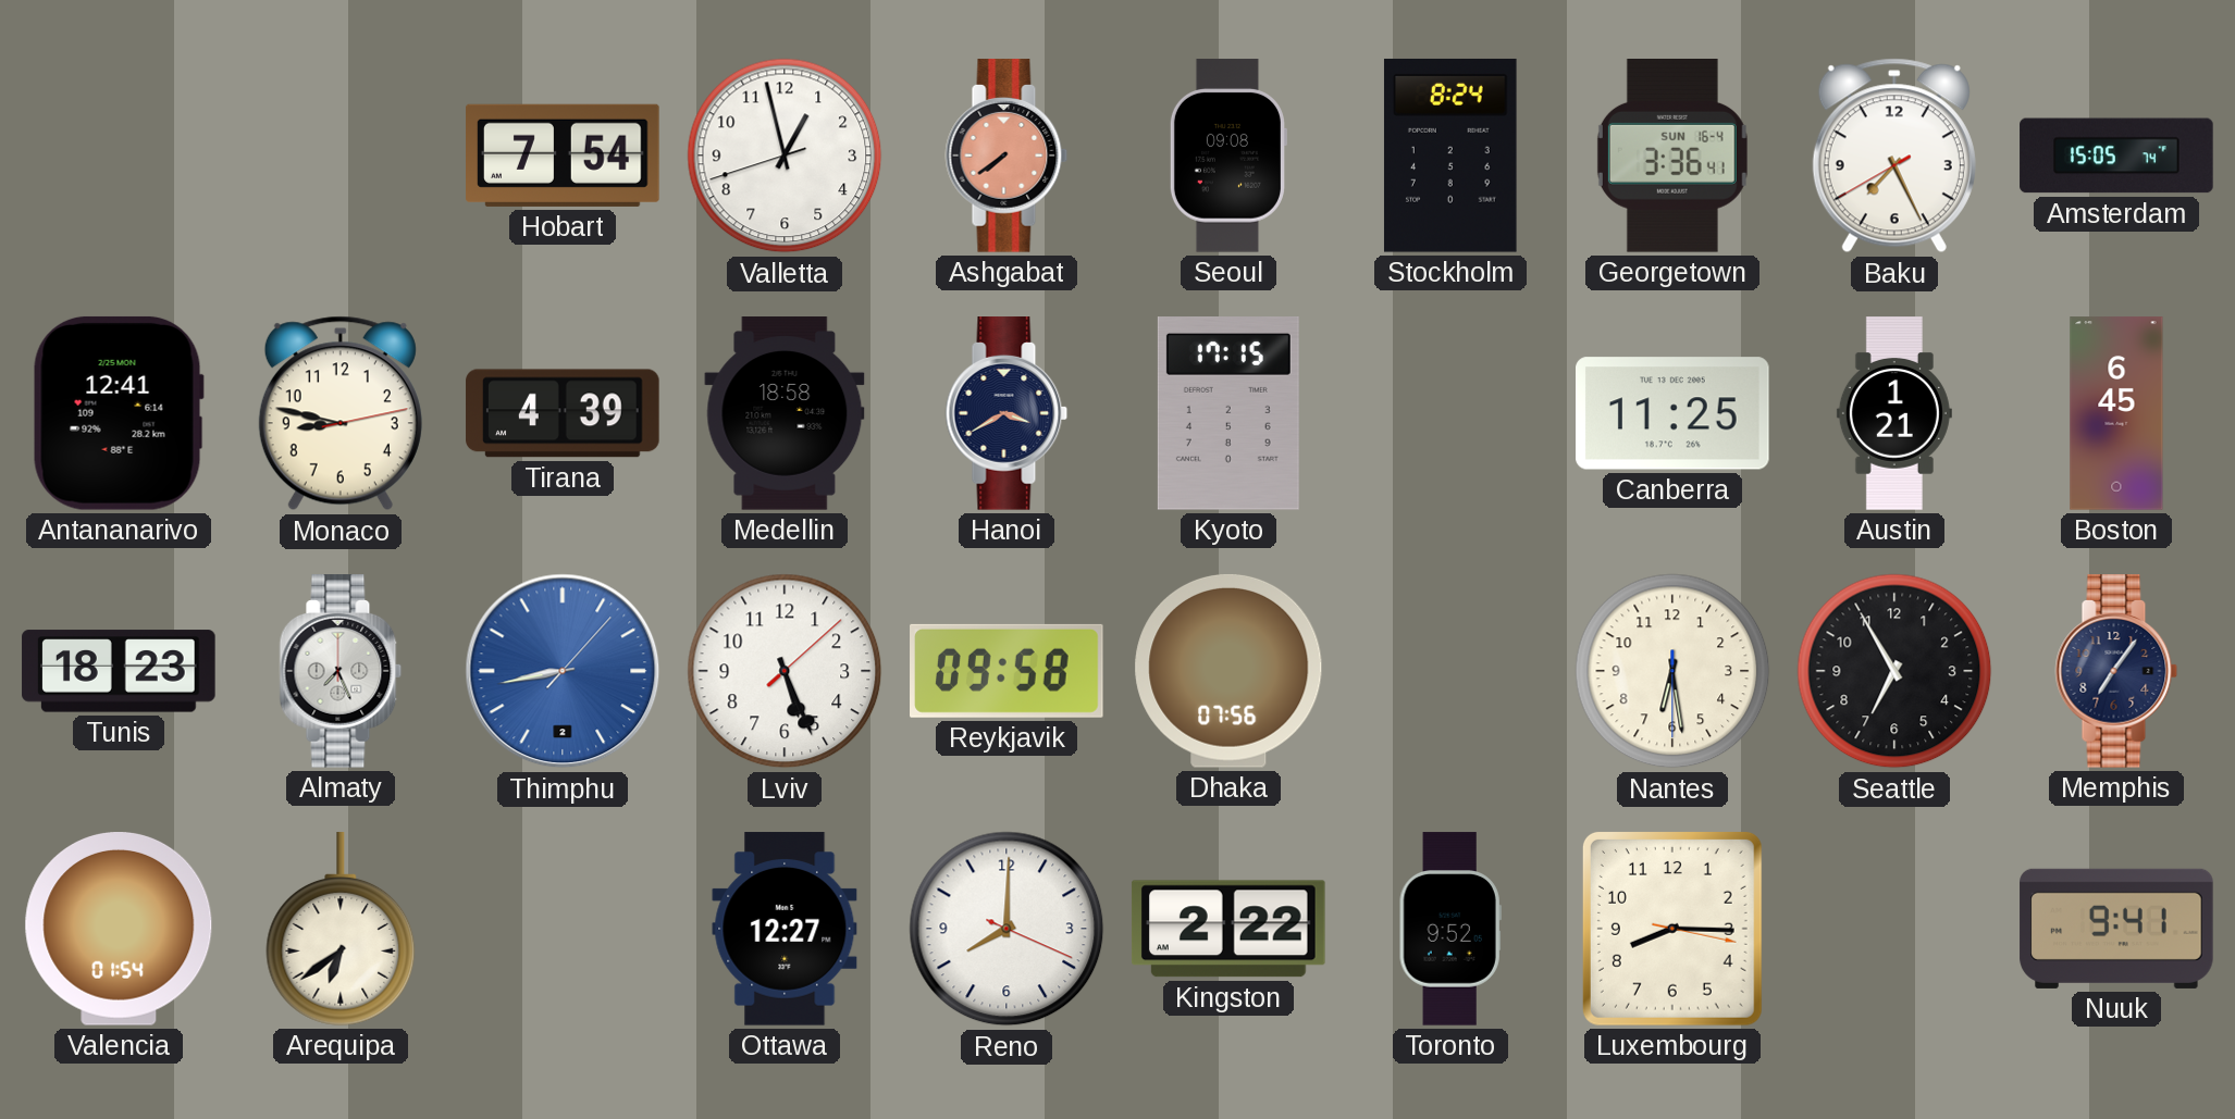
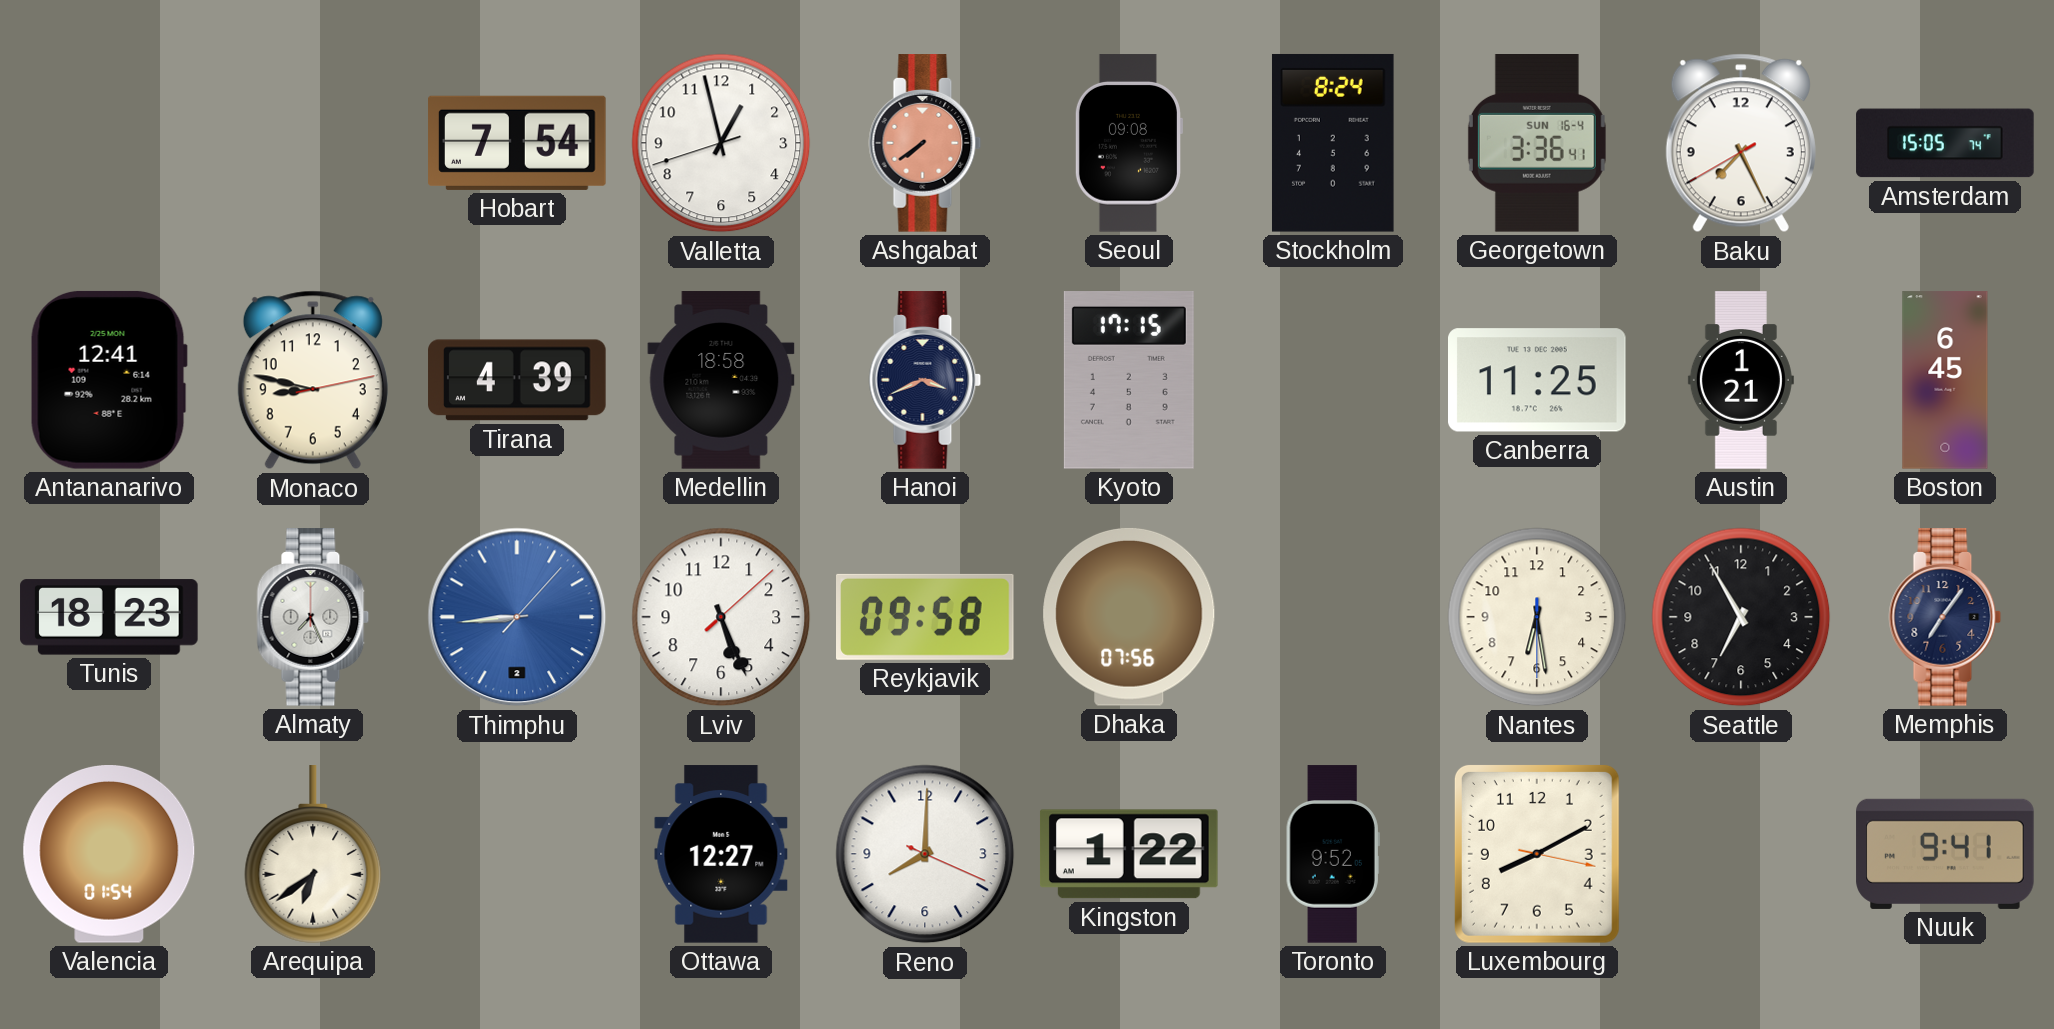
Hanoi: 3:40 -> 3:41 (925, 380)
Thimphu: 8:43 -> 8:44 (517, 617)
Kingston: 2:22 -> 1:22 (1129, 854)
Luxembourg: 8:15 -> 8:10 (1537, 854)
